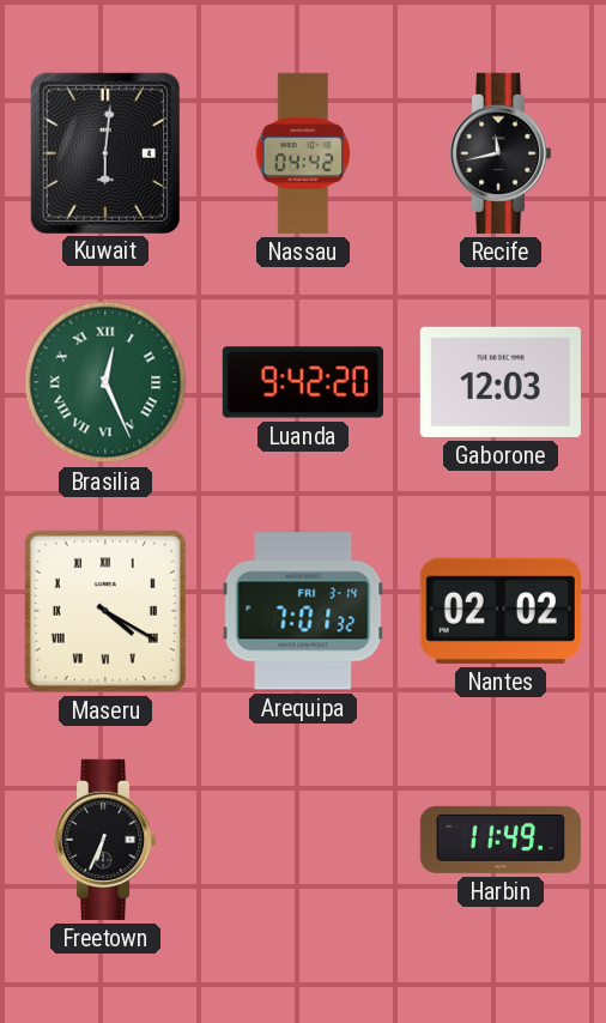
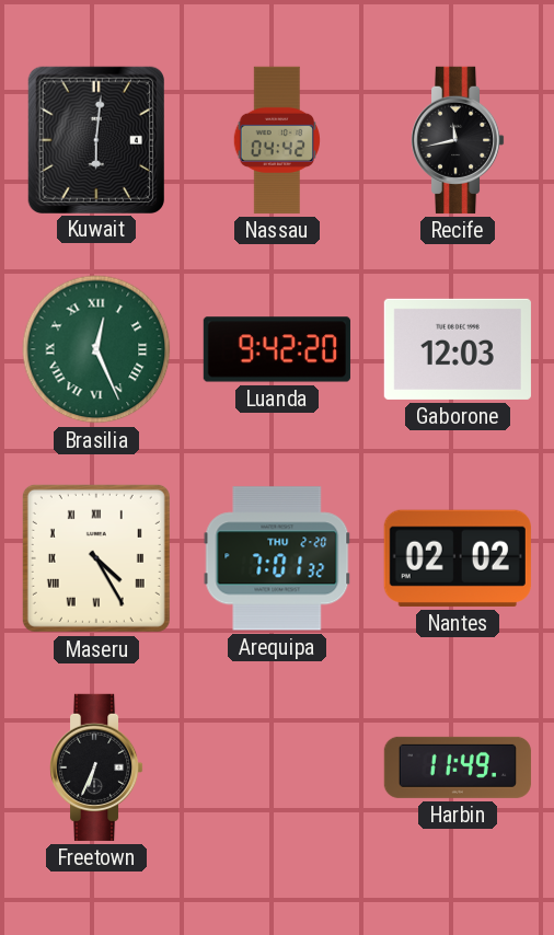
Maseru: 4:20 -> 4:25 (96, 558)
Arequipa date: FRI 3-14 -> THU 2-20 (277, 558)
